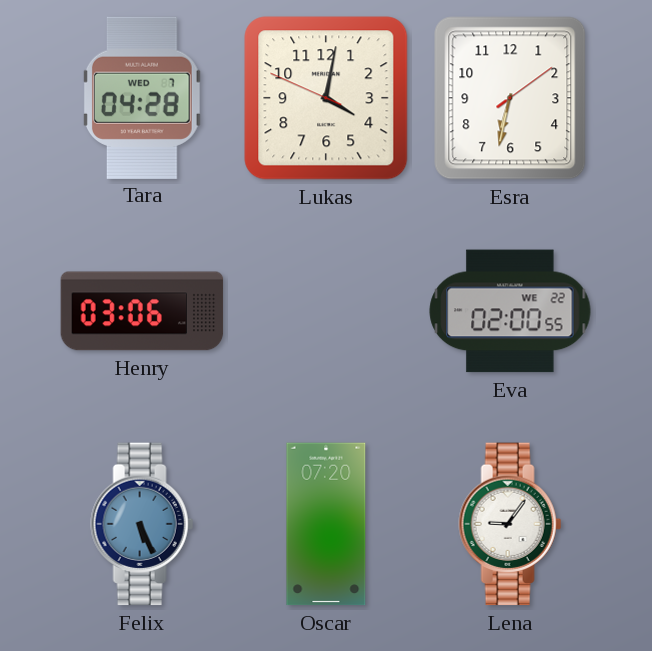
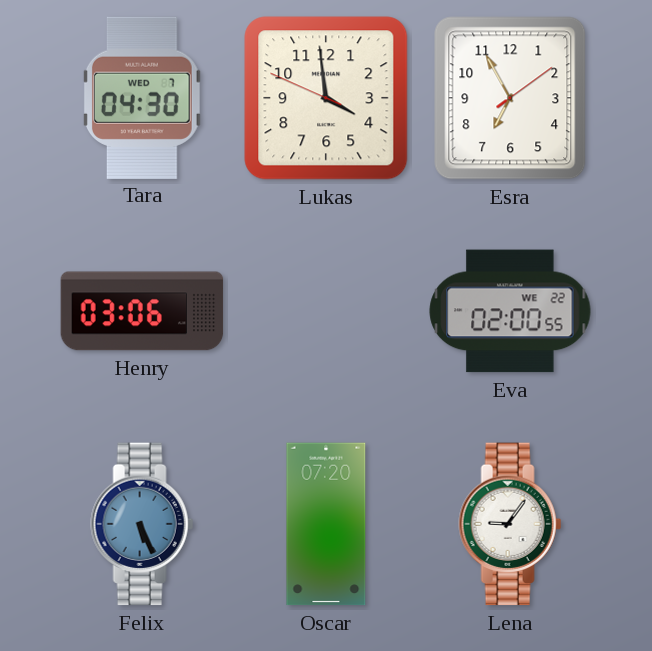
Tara: 04:28 -> 04:30 (142, 97)
Lukas: 4:01 -> 3:58 (326, 98)
Esra: 6:32 -> 6:55 (510, 98)
